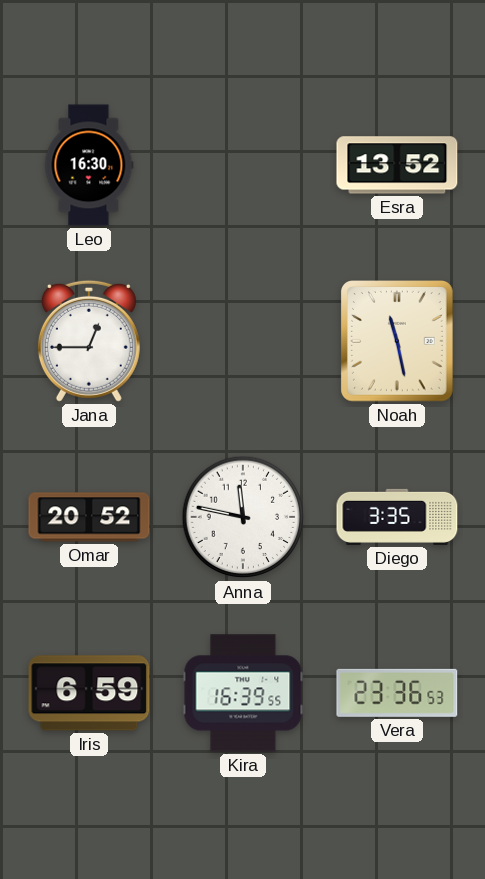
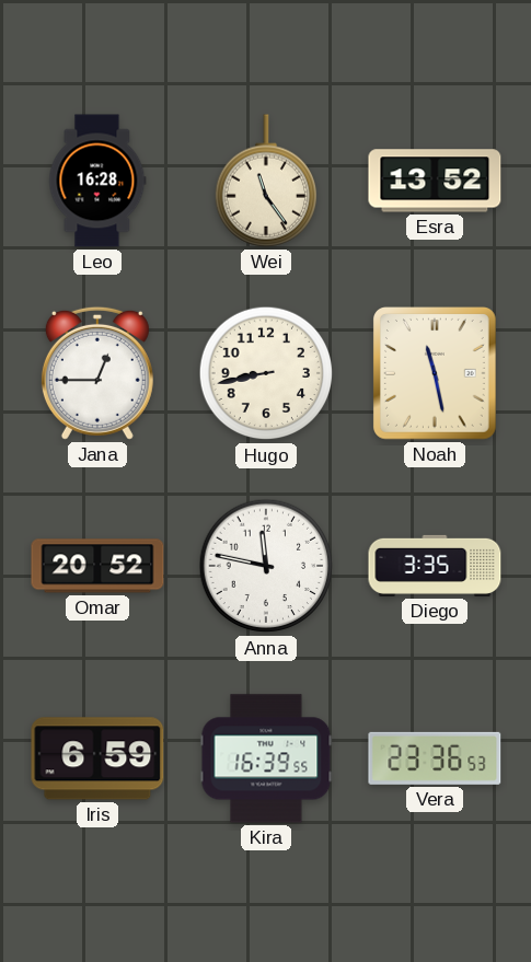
Leo: 16:30 -> 16:28 (97, 181)
Wei: none -> 11:24 (265, 181)
Hugo: none -> 8:43 (266, 373)
